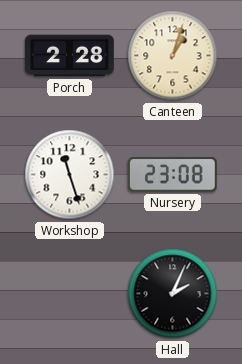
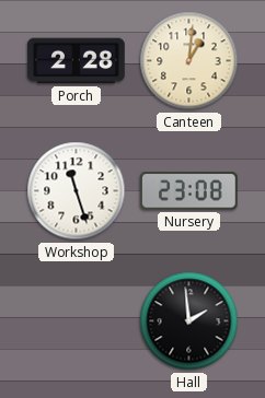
Canteen: 1:03 -> 1:01 (189, 61)
Hall: 2:04 -> 1:59 (189, 321)
